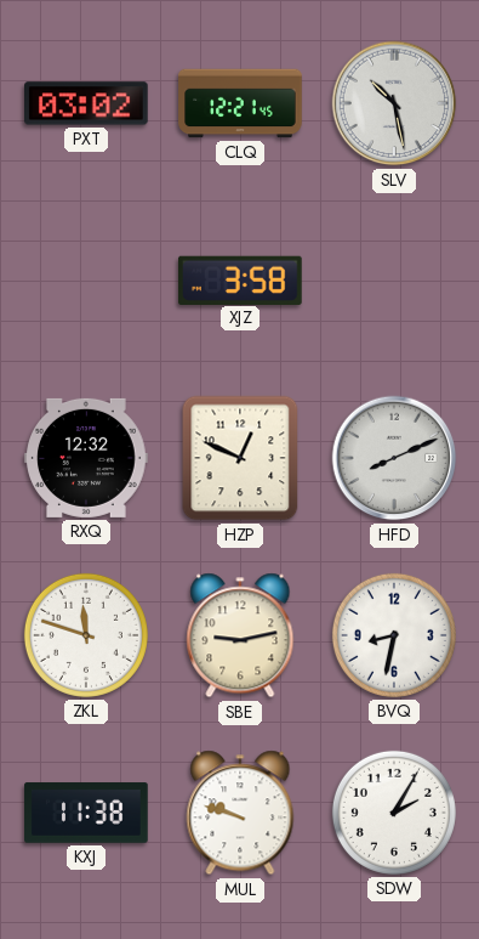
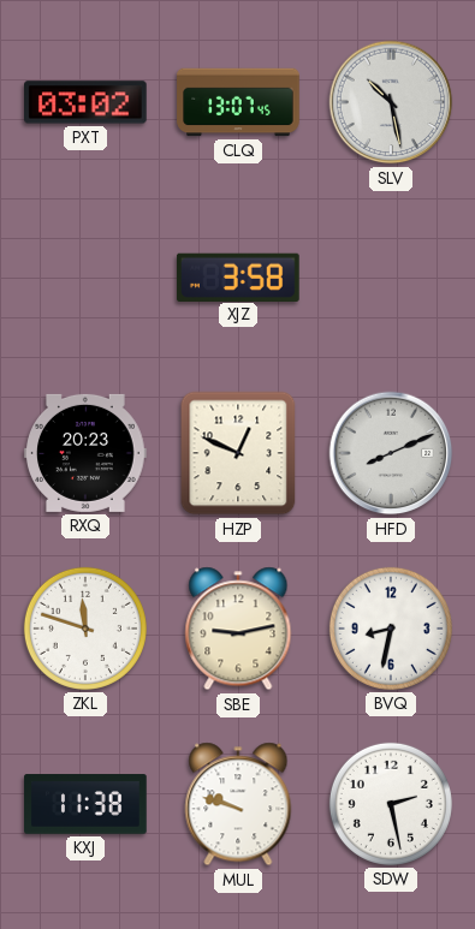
CLQ: 12:21 -> 13:07 (238, 102)
RXQ: 12:32 -> 20:23 (85, 453)
SDW: 2:05 -> 2:28 (391, 804)
